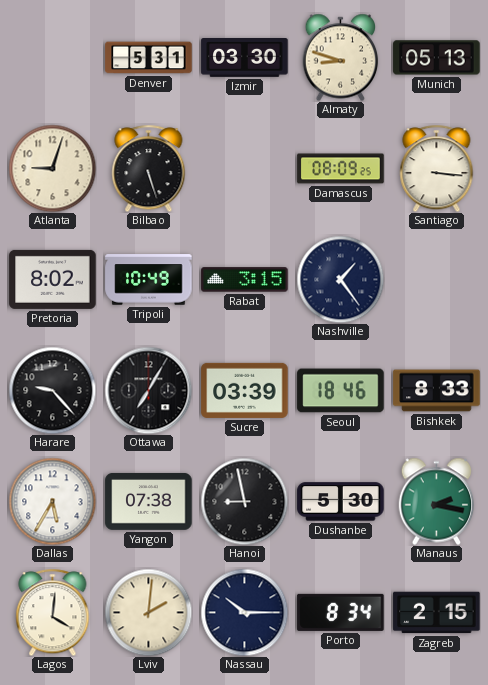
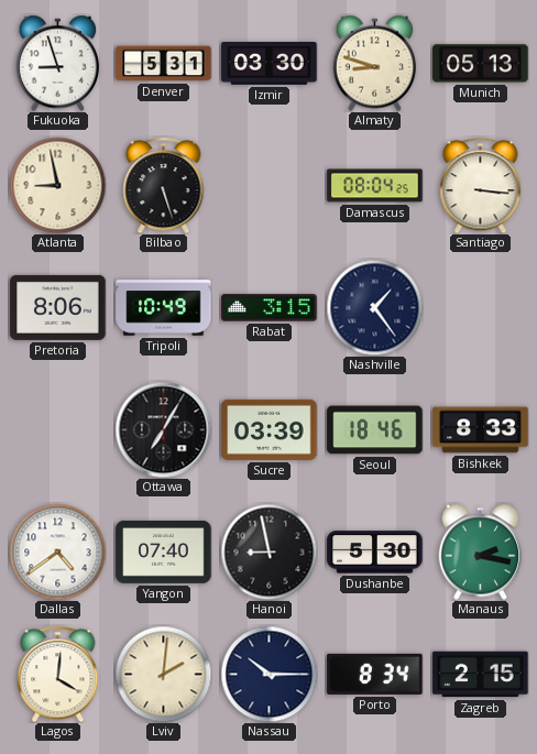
Fukuoka: none -> 8:57 (58, 63)
Atlanta: 9:03 -> 8:58 (57, 185)
Damascus: 08:09 -> 08:04 (375, 186)
Pretoria: 8:02 -> 8:06 (58, 307)
Harare: 9:23 -> none (52, 390)
Dallas: 5:35 -> 4:39 (57, 551)
Yangon: 07:38 -> 07:40 (164, 551)
